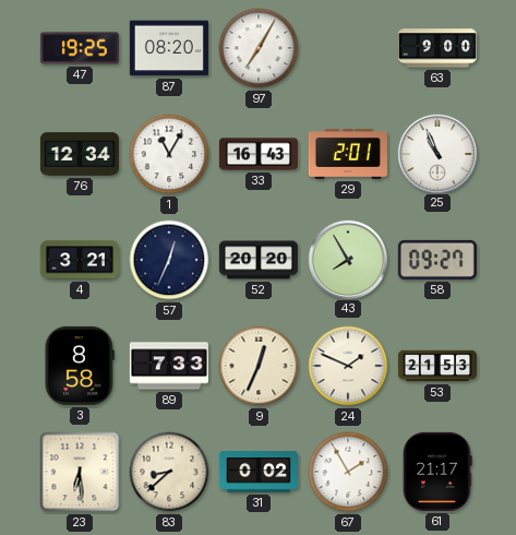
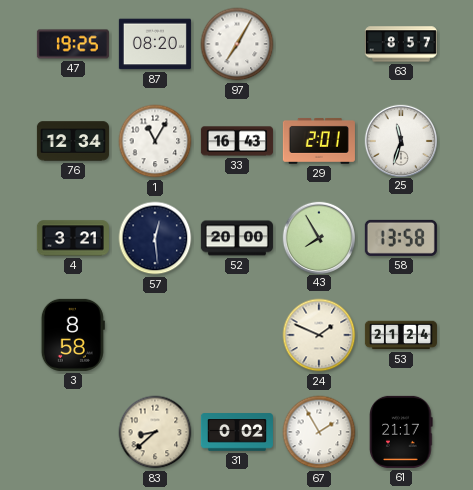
63: 9:00 -> 8:57 (401, 44)
25: 10:56 -> 11:33 (400, 140)
57: 12:34 -> 12:29 (155, 238)
52: 20:20 -> 20:00 (237, 238)
58: 09:27 -> 13:58 (401, 238)
89: 7:33 -> none (169, 366)
9: 12:34 -> none (259, 366)
53: 21:53 -> 21:24 (401, 335)
23: 6:29 -> none (80, 472)
